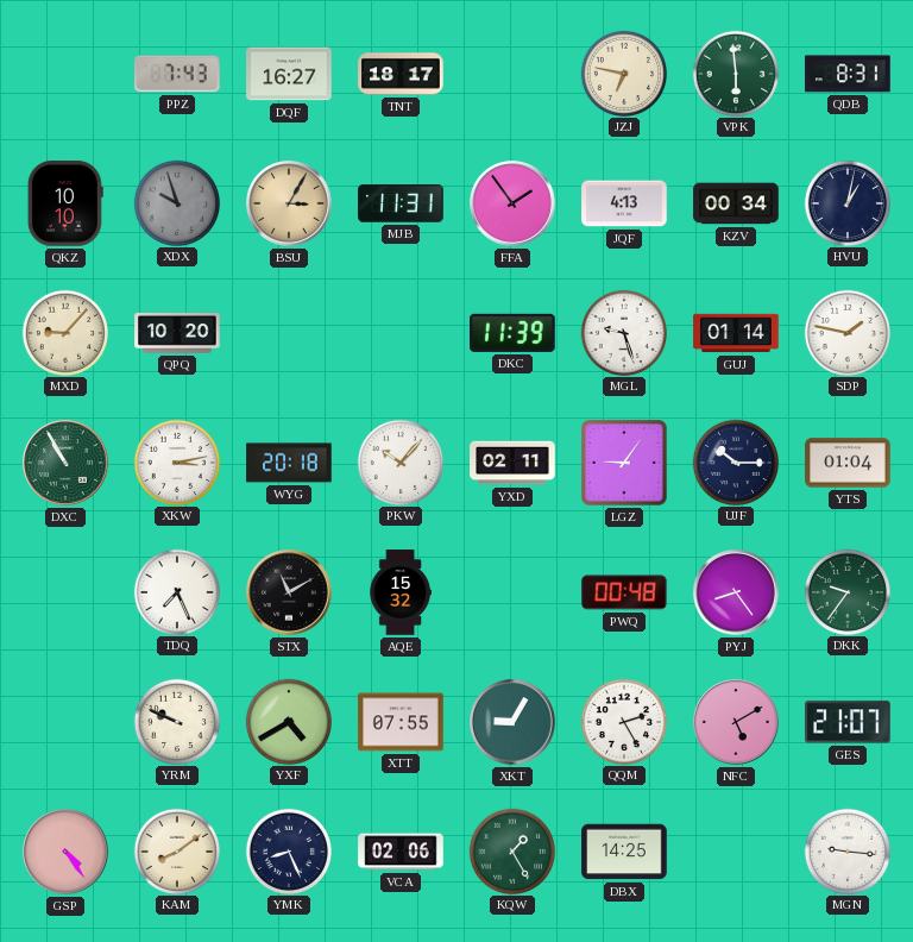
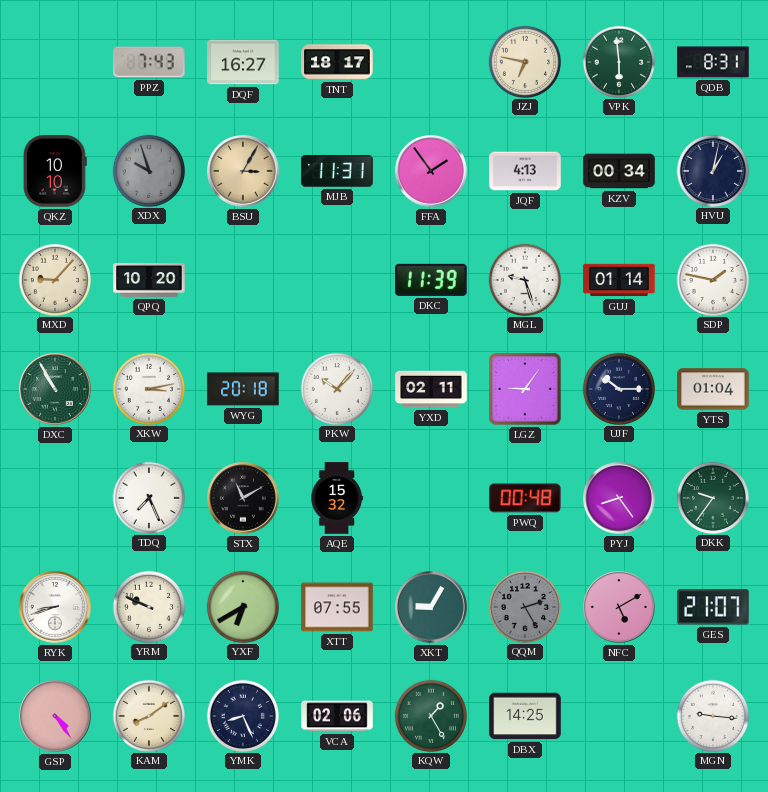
RYK: none -> 8:42 (55, 607)
YXF: 4:40 -> 6:40 (242, 606)
QQM dial: white -> grey (524, 606)
